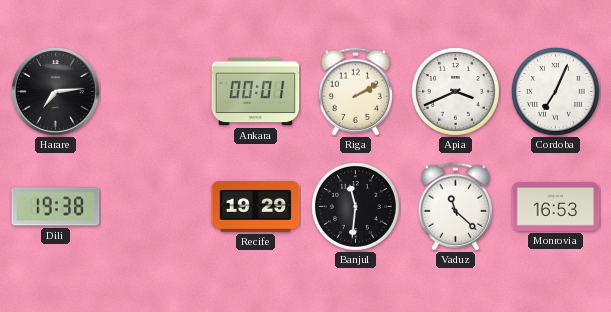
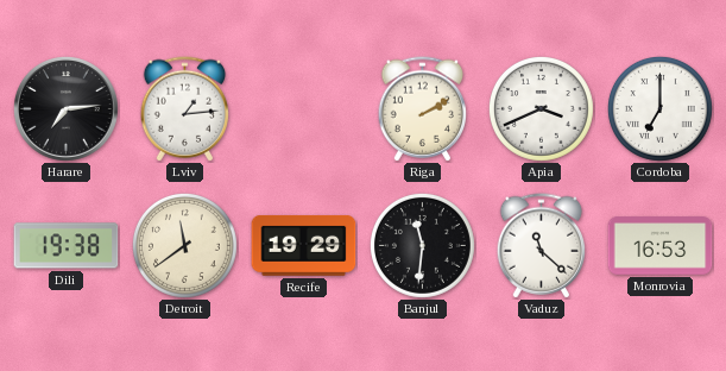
Lviv: none -> 1:14 (185, 109)
Ankara: 00:01 -> none (256, 92)
Cordoba: 7:04 -> 7:00 (659, 108)
Detroit: none -> 11:39 (184, 245)
